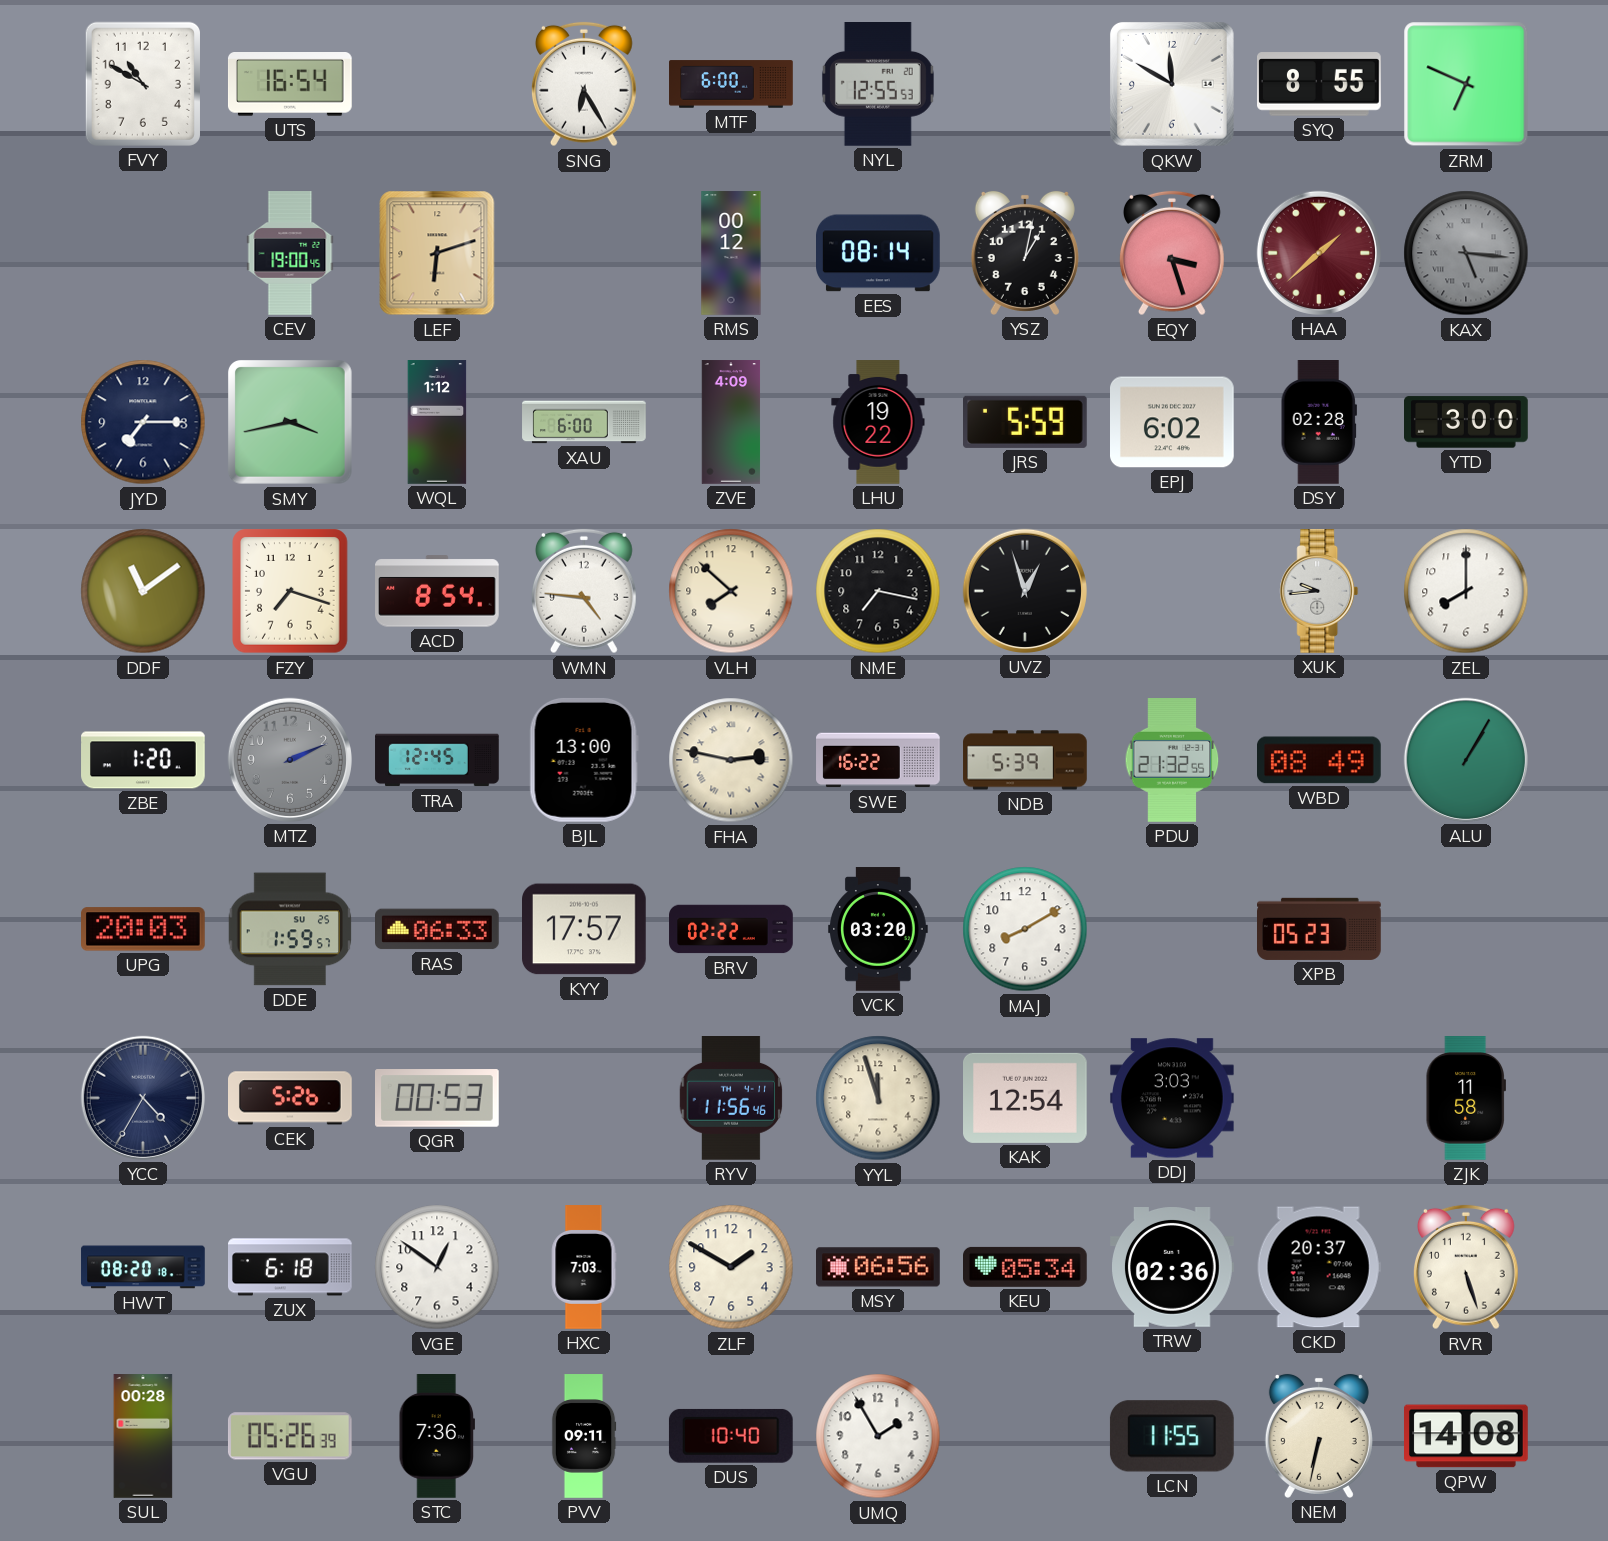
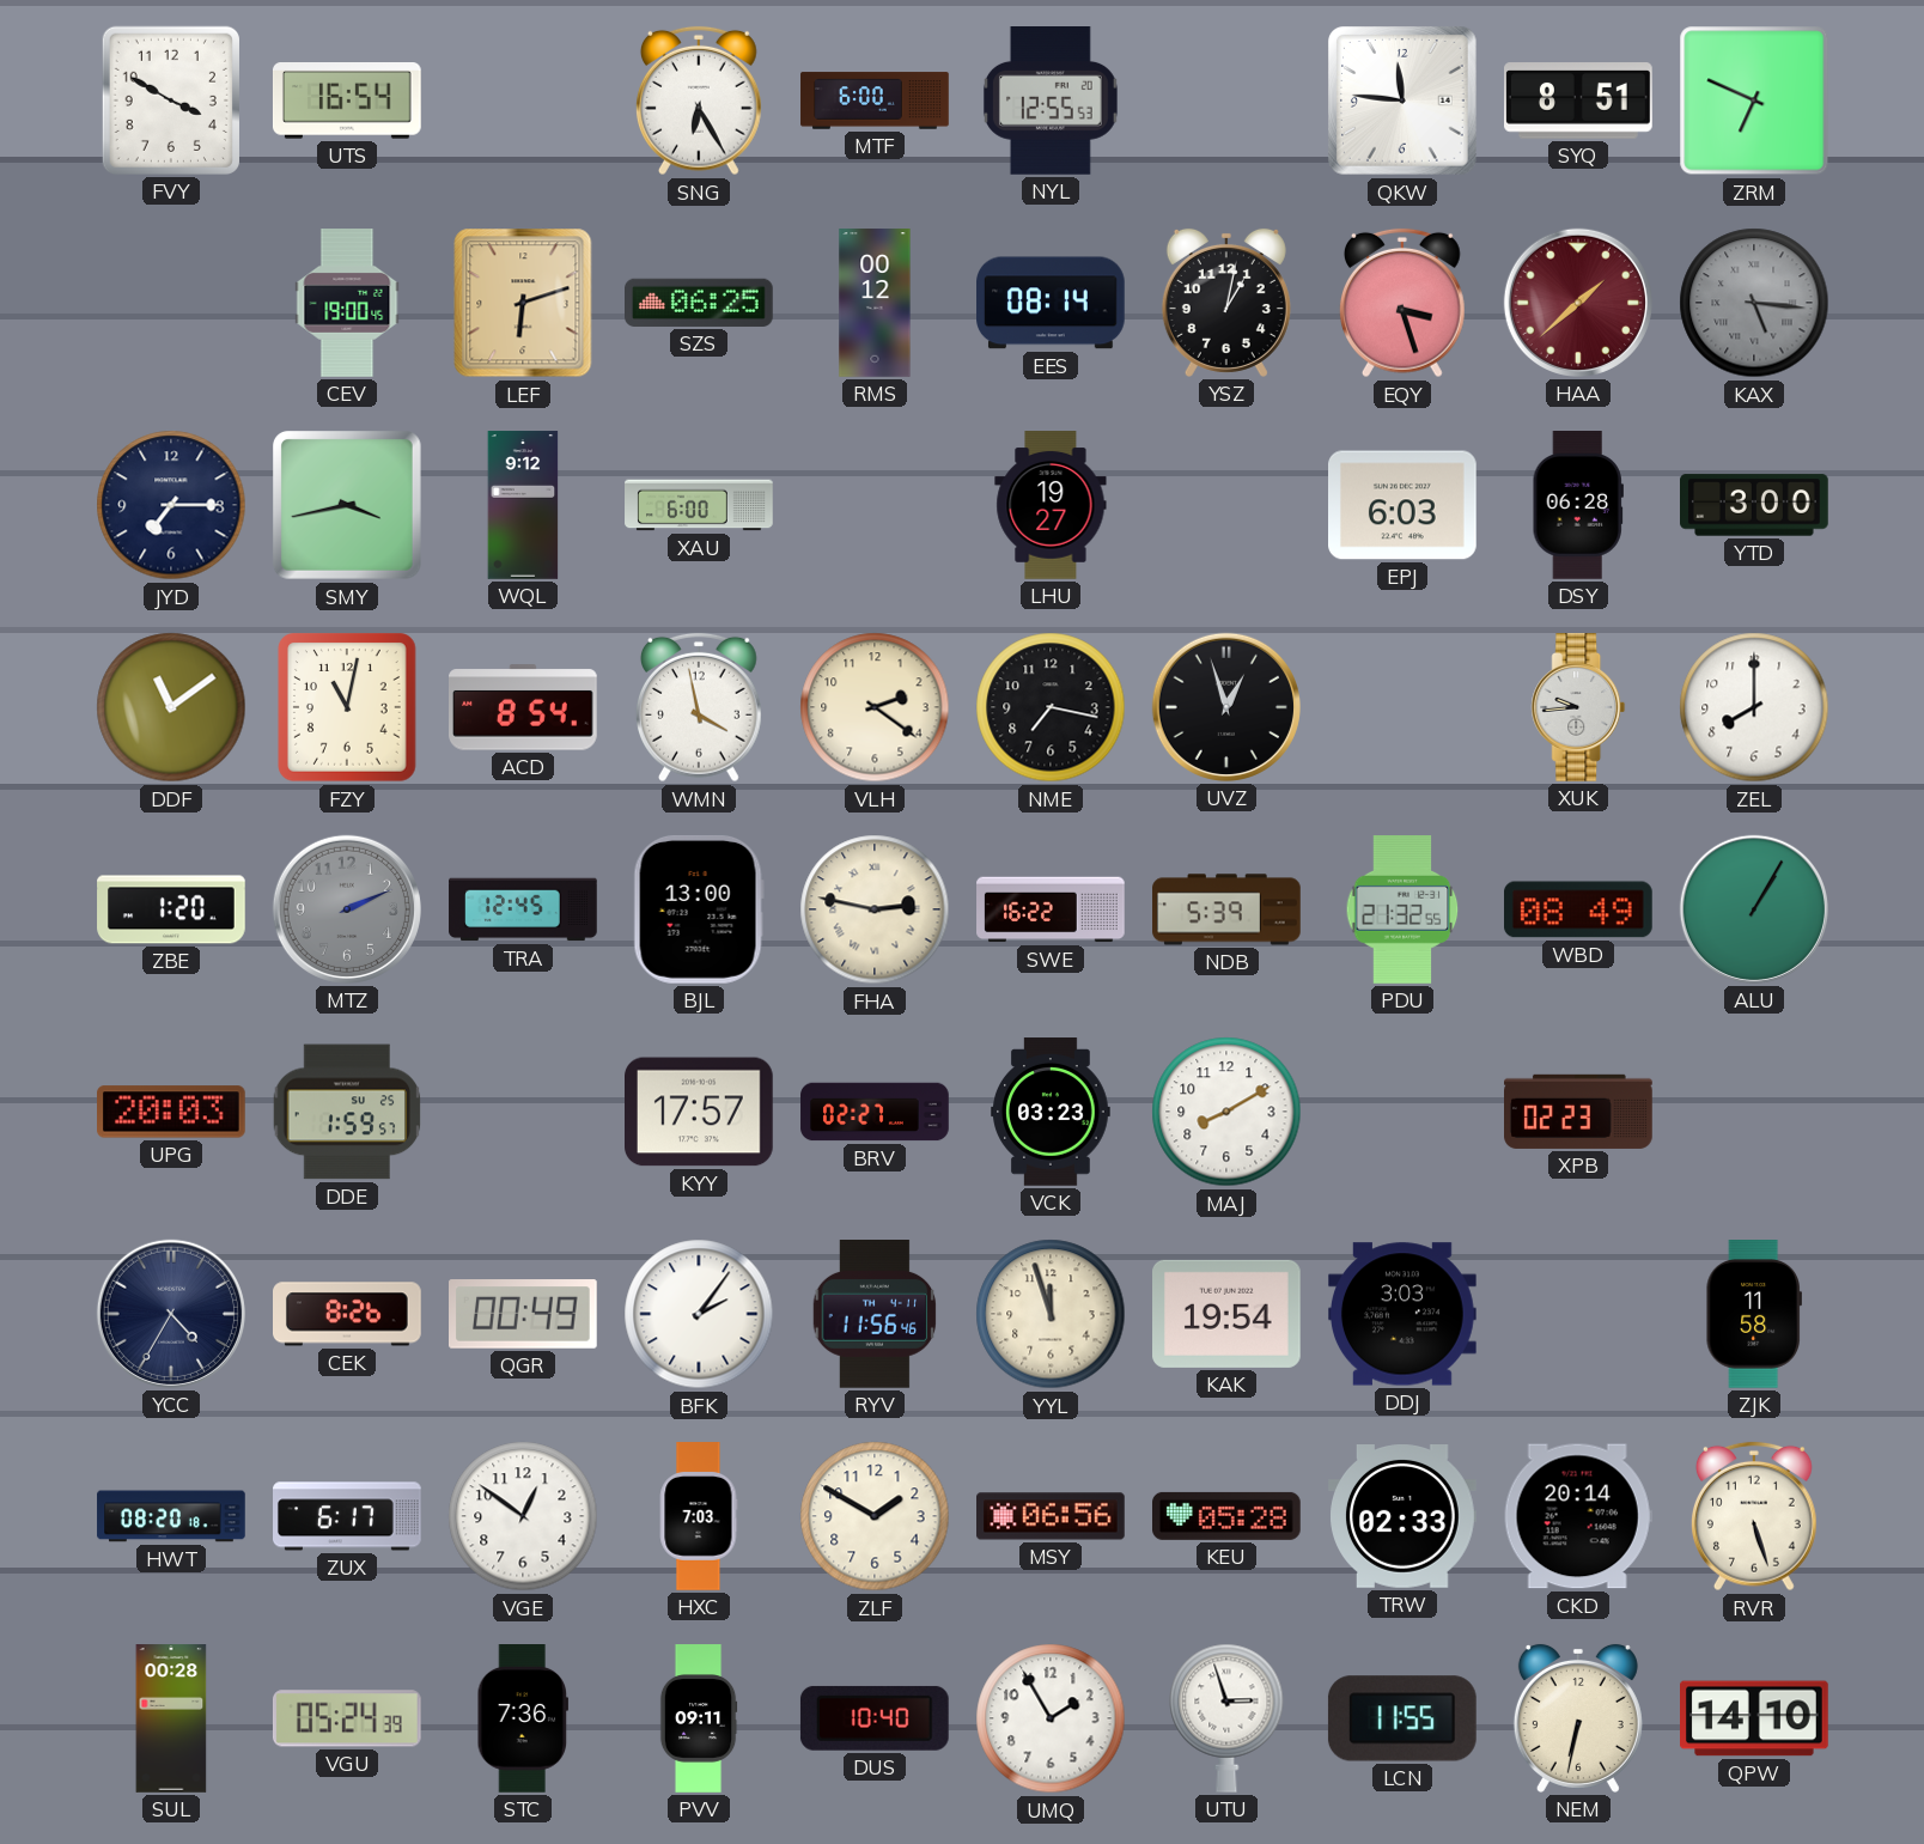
FVY: 10:50 -> 3:50 (171, 101)
QKW: 11:50 -> 11:46 (1404, 102)
SYQ: 8:55 -> 8:51 (1579, 101)
SZS: none -> 06:25 (700, 303)
WQL: 1:12 -> 9:12 (523, 505)
ZVE: 4:09 -> none (731, 422)
LHU: 19:22 -> 19:27 (1051, 505)
JRS: 5:59 -> none (1026, 422)
EPJ: 6:02 -> 6:03 (1404, 505)
DSY: 02:28 -> 06:28 (1578, 506)
FZY: 7:18 -> 11:02 (347, 707)
WMN: 4:46 -> 3:58 (699, 707)
VLH: 7:52 -> 2:21 (875, 707)
RAS: 06:33 -> none (438, 929)
BRV: 02:22 -> 02:27 (875, 1112)
VCK: 03:20 -> 03:23 (1051, 1112)
XPB: 05:23 -> 02:23 (1579, 1112)
CEK: 5:26 -> 8:26 (348, 1314)
QGR: 00:53 -> 00:49 (524, 1314)
BFK: none -> 2:06 (699, 1314)
KAK: 12:54 -> 19:54 (1228, 1314)
ZUX: 6:18 -> 6:17 (347, 1516)
KEU: 05:34 -> 05:28 (1228, 1516)
TRW: 02:36 -> 02:33 (1404, 1517)
CKD: 20:37 -> 20:14 (1578, 1516)
VGU: 05:26 -> 05:24 (347, 1718)
UTU: none -> 2:57 (1226, 1718)
QPW: 14:08 -> 14:10 (1755, 1718)
